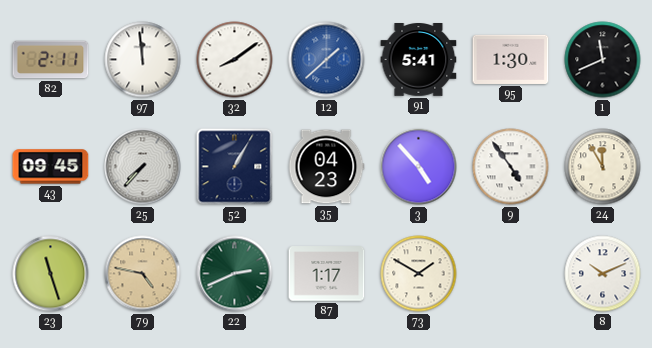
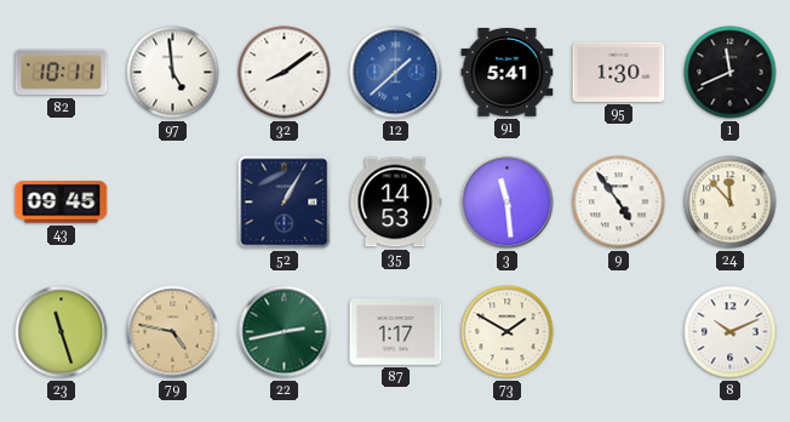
82: 2:11 -> 10:11 (62, 73)
97: 11:59 -> 4:59 (173, 73)
25: 7:37 -> none (143, 167)
35: 04:23 -> 14:53 (395, 203)
3: 4:53 -> 11:29 (508, 203)
24: 11:55 -> 11:53 (731, 203)
22: 2:41 -> 2:43 (285, 332)
